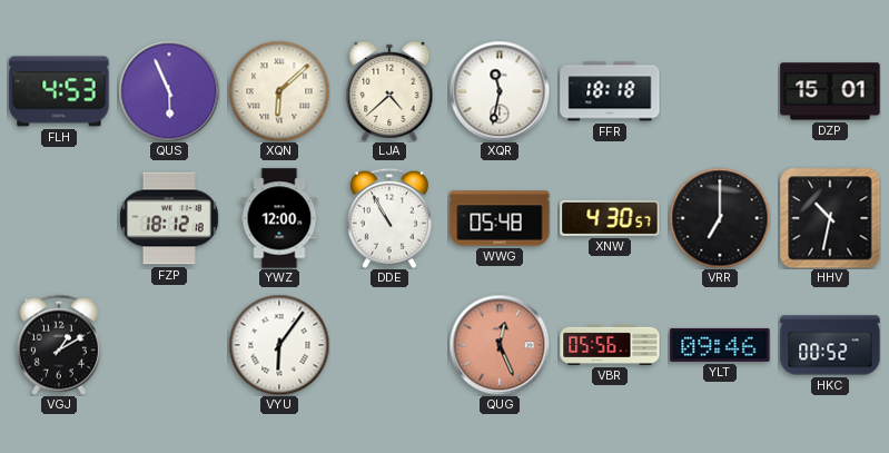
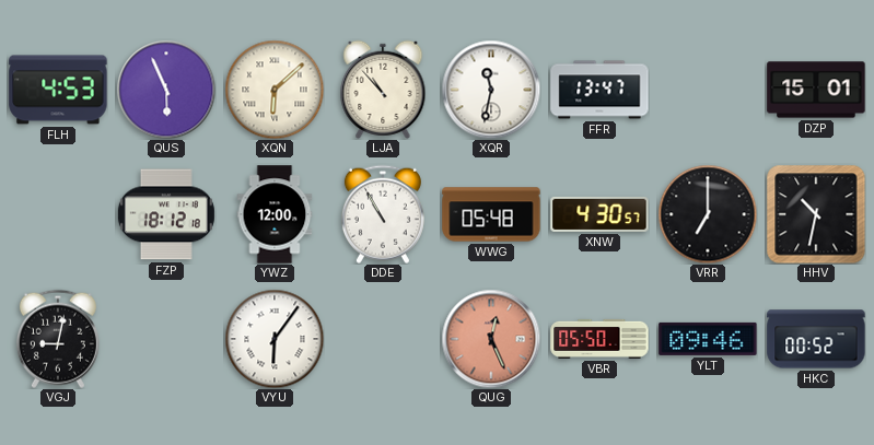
LJA: 4:38 -> 10:53 (383, 90)
FFR: 18:18 -> 13:47 (599, 90)
VGJ: 1:10 -> 9:02 (58, 339)
VBR: 05:56 -> 05:50 (599, 339)
